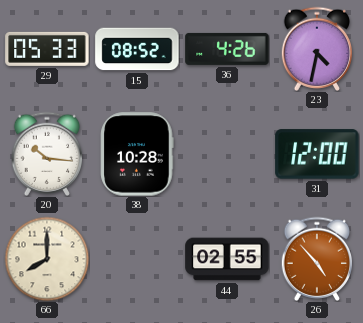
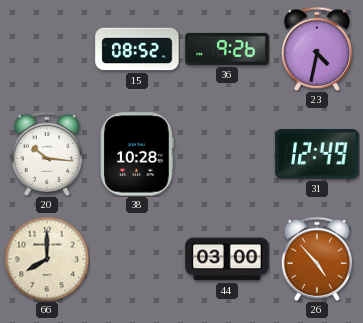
29: 05:33 -> none (47, 49)
36: 4:26 -> 9:26 (227, 49)
31: 12:00 -> 12:49 (317, 154)
44: 02:55 -> 03:00 (227, 259)
